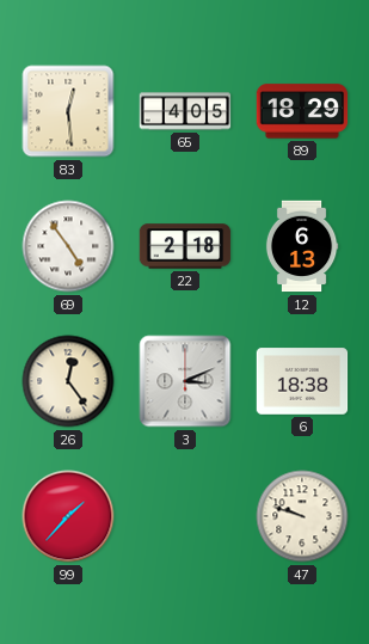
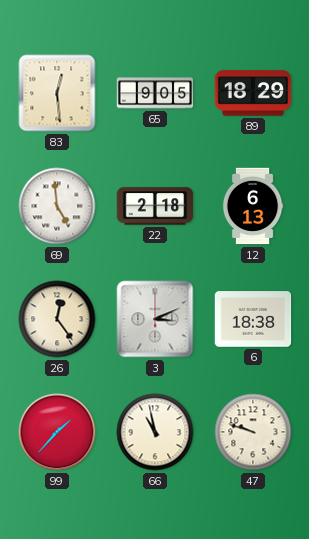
65: 4:05 -> 9:05 (155, 93)
69: 4:54 -> 4:59 (57, 206)
66: none -> 10:58 (155, 432)
